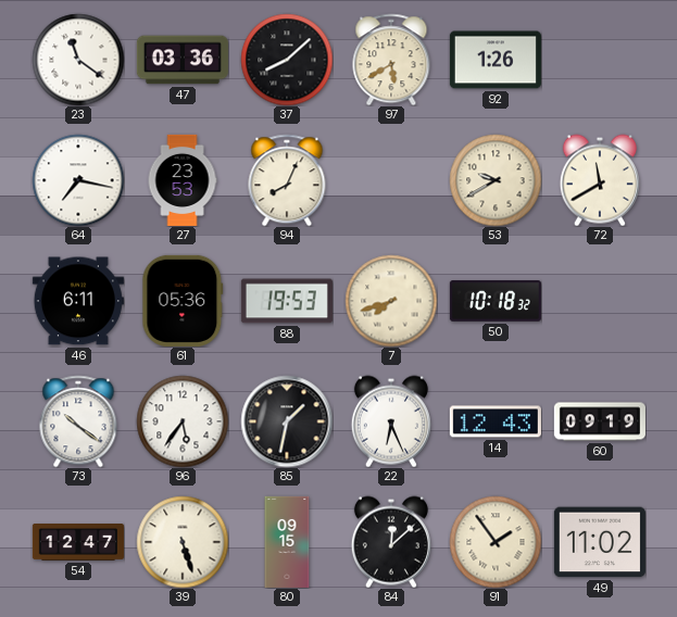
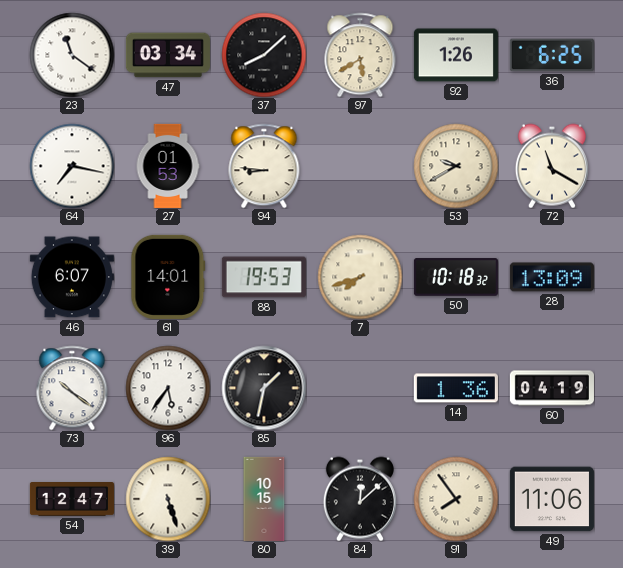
47: 03:36 -> 03:34 (168, 55)
36: none -> 6:25 (552, 55)
27: 23:53 -> 01:53 (168, 166)
94: 8:04 -> 8:46 (264, 166)
72: 11:40 -> 11:20 (552, 166)
46: 6:11 -> 6:07 (72, 277)
61: 05:36 -> 14:01 (168, 277)
28: none -> 13:09 (552, 277)
22: 6:26 -> none (391, 421)
14: 12:43 -> 1:36 (456, 388)
60: 09:19 -> 04:19 (552, 388)
80: 09:15 -> 10:15 (264, 499)
91: 1:54 -> 7:54 (456, 499)
49: 11:02 -> 11:06 (552, 499)
